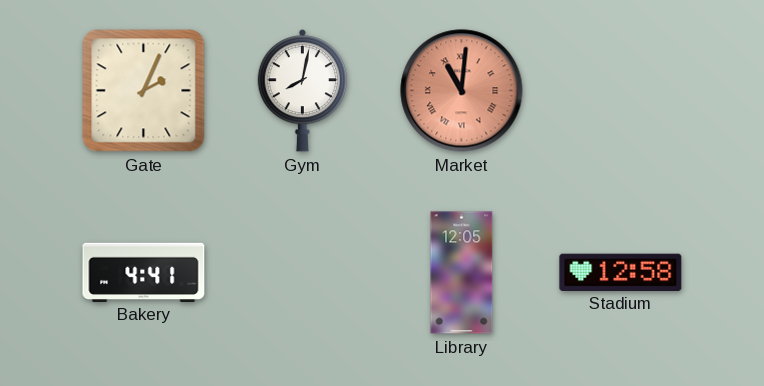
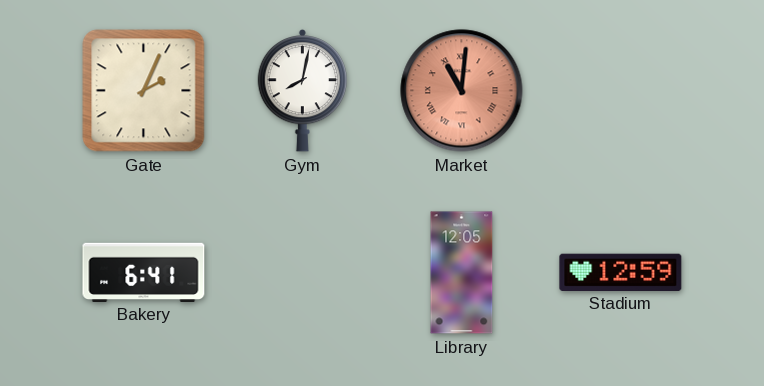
Bakery: 4:41 -> 6:41 (144, 272)
Stadium: 12:58 -> 12:59 (621, 272)
